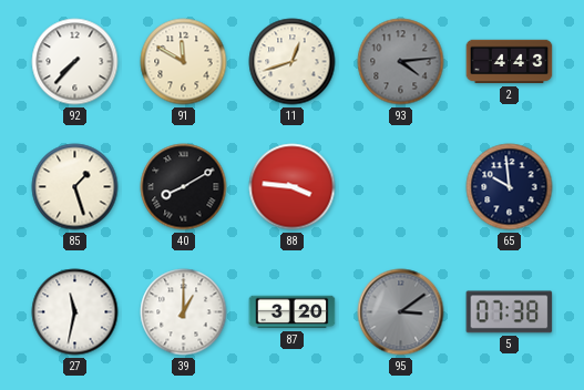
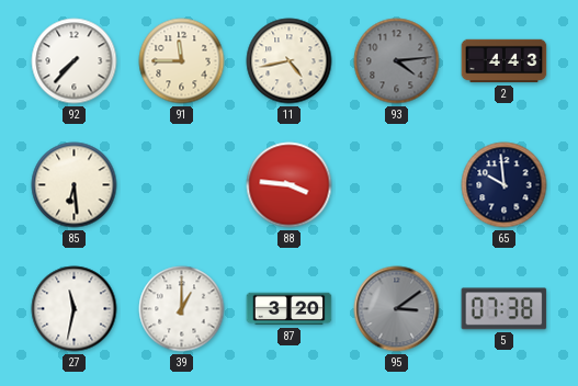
91: 11:50 -> 11:45 (182, 61)
11: 12:42 -> 4:43 (290, 61)
85: 1:27 -> 6:29 (75, 185)
40: 8:10 -> none (184, 187)
